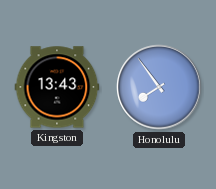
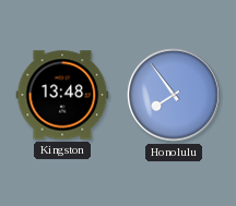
Kingston: 13:43 -> 13:48 (62, 95)
